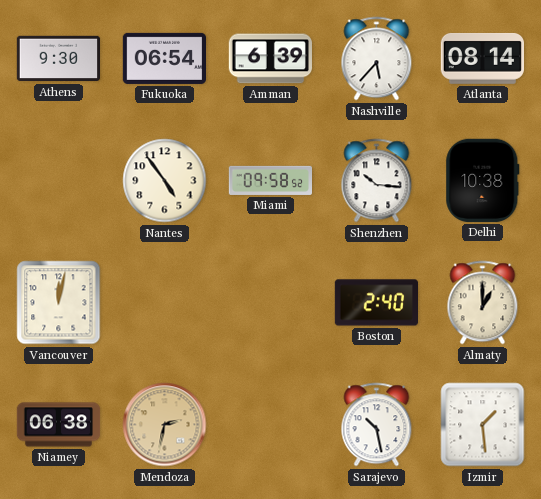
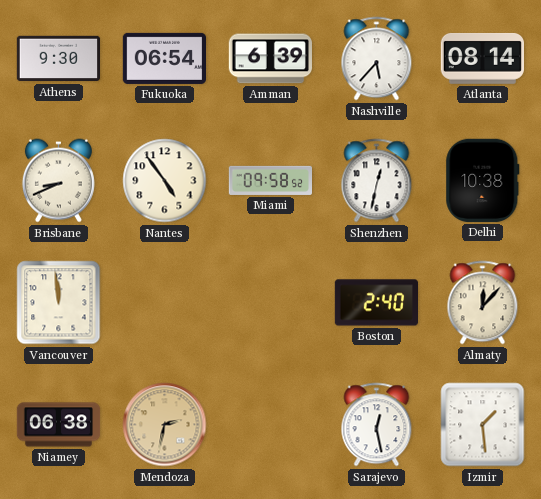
Brisbane: none -> 8:41 (58, 181)
Shenzhen: 10:16 -> 12:32 (377, 181)
Vancouver: 12:02 -> 11:59 (59, 303)
Almaty: 1:00 -> 12:07 (483, 303)
Sarajevo: 10:28 -> 12:28 (377, 425)
